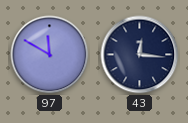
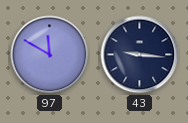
43: 12:16 -> 9:16 (140, 55)
